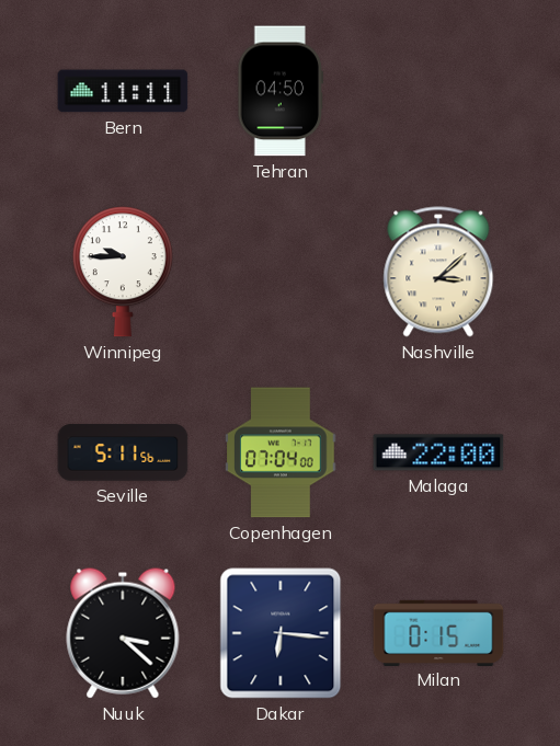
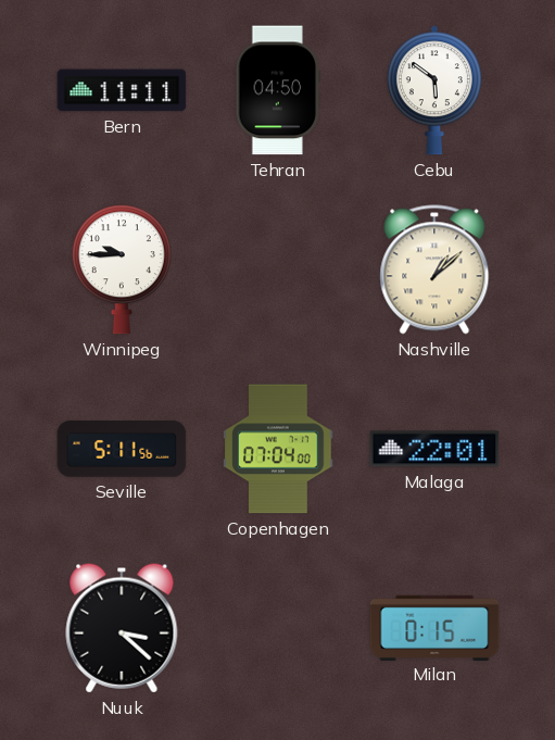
Cebu: none -> 5:51 (434, 90)
Nashville: 3:08 -> 1:08 (434, 269)
Malaga: 22:00 -> 22:01 (434, 449)
Dakar: 6:16 -> none (281, 633)
